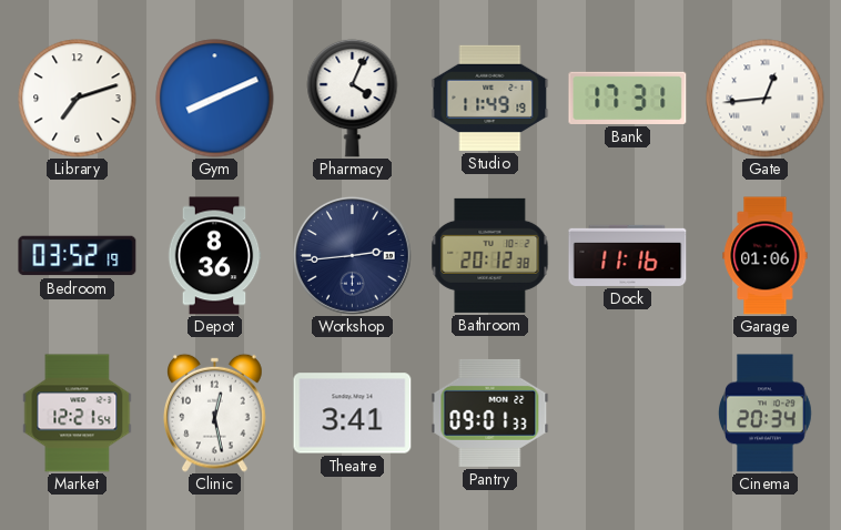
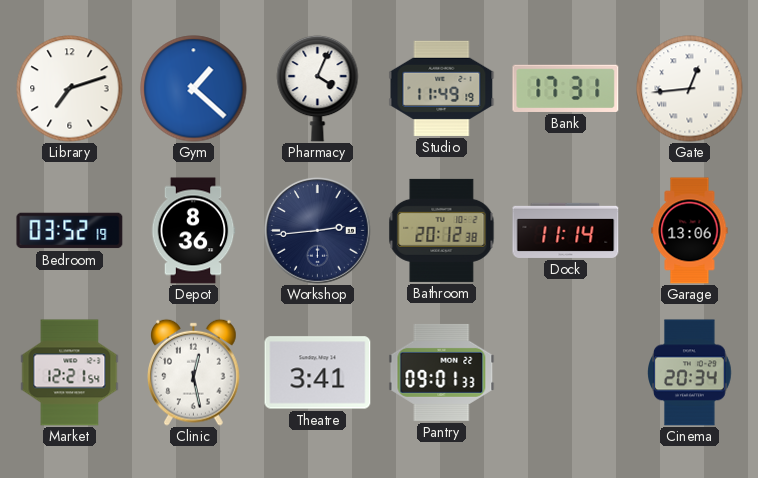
Gym: 8:11 -> 1:22 (194, 89)
Dock: 11:16 -> 11:14 (566, 230)
Garage: 01:06 -> 13:06 (690, 231)
